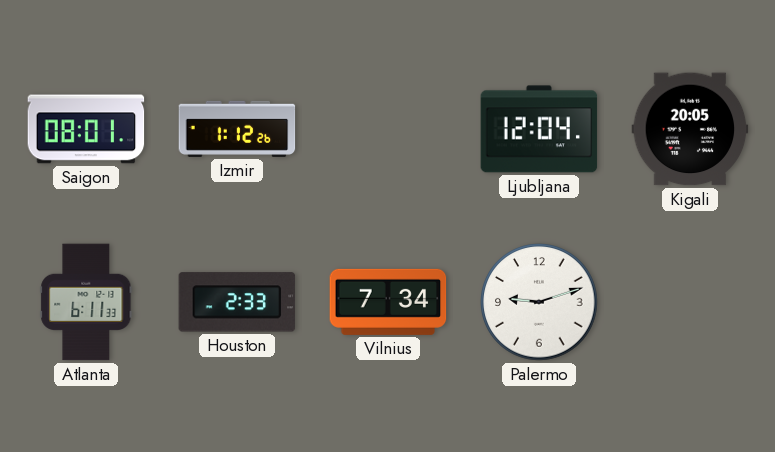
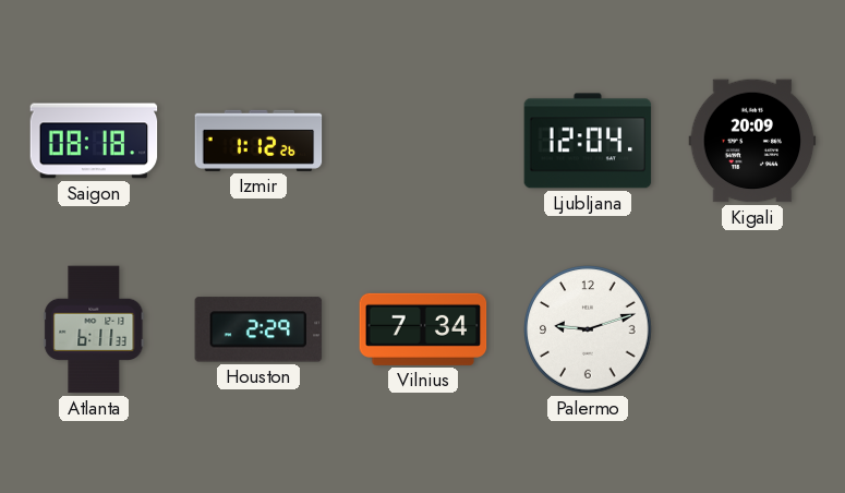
Saigon: 08:01 -> 08:18 (94, 141)
Kigali: 20:05 -> 20:09 (752, 141)
Houston: 2:33 -> 2:29 (258, 329)
